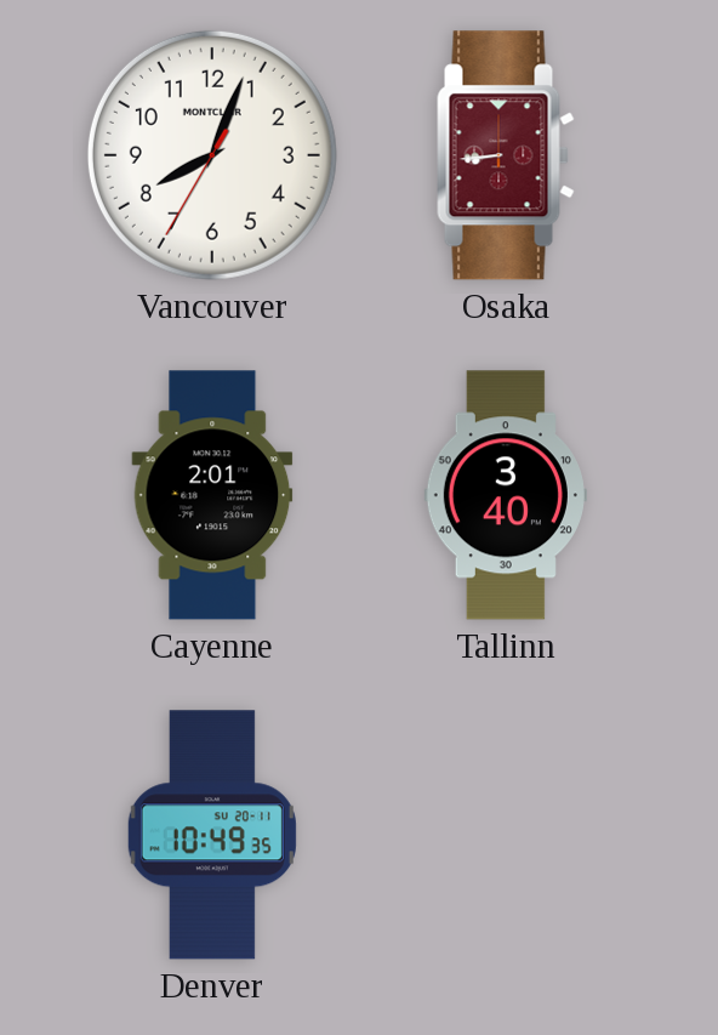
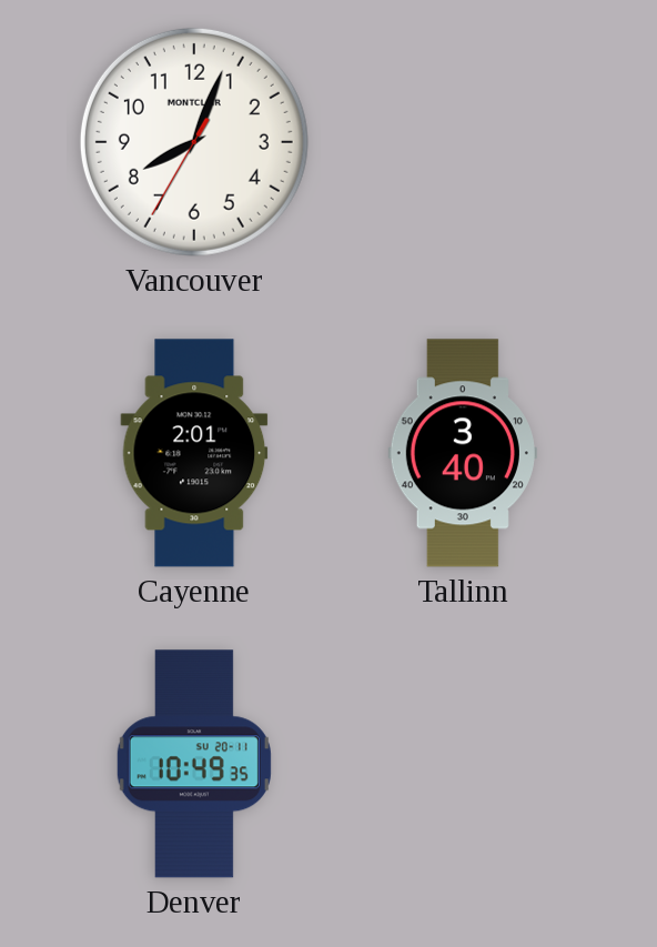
Osaka: 8:44 -> none (506, 155)
